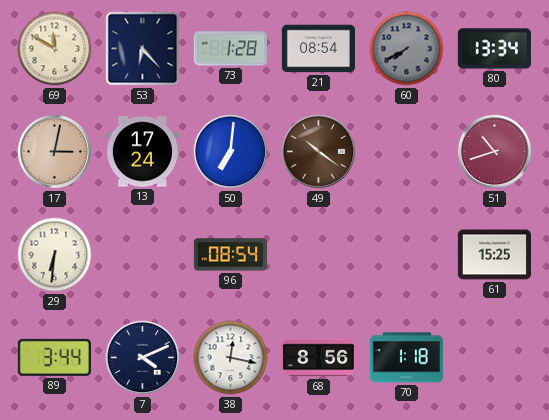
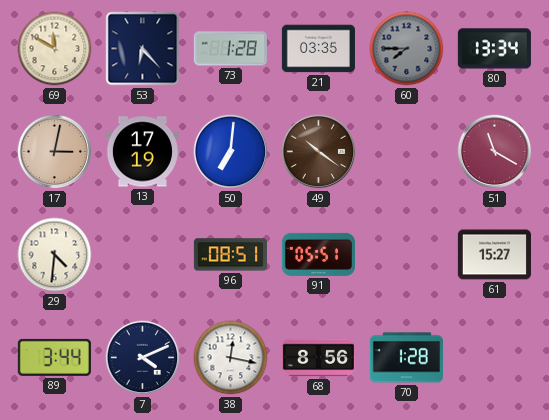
21: 08:54 -> 03:35 (318, 49)
60: 7:40 -> 7:45 (407, 49)
13: 17:24 -> 17:19 (142, 152)
51: 10:42 -> 11:20 (495, 152)
29: 6:31 -> 4:31 (55, 255)
96: 08:54 -> 08:51 (230, 255)
91: none -> 05:51 (318, 254)
61: 15:25 -> 15:27 (494, 255)
70: 1:18 -> 1:28 (406, 358)
